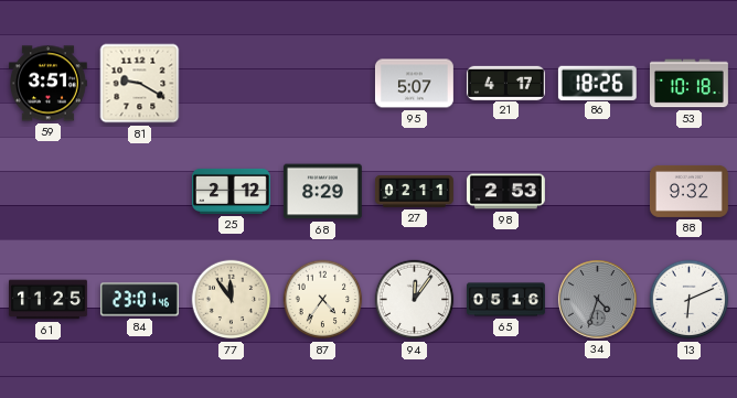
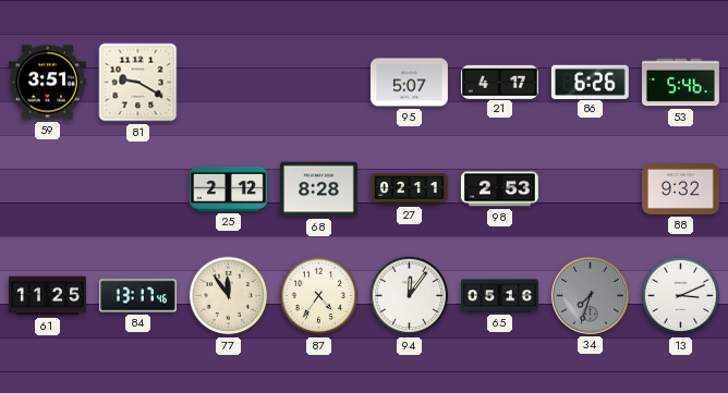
86: 18:26 -> 6:26 (590, 82)
53: 10:18 -> 5:46 (680, 83)
68: 8:29 -> 8:28 (318, 189)
84: 23:01 -> 13:17 (137, 296)
34: 4:33 -> 7:33 (590, 295)
13: 6:11 -> 3:11 (681, 296)
